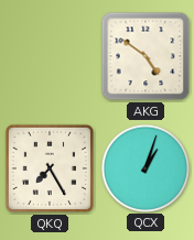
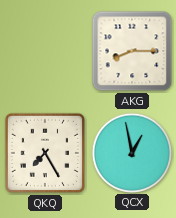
AKG: 4:51 -> 8:15 (132, 51)
QCX: 1:03 -> 12:58 (131, 152)
